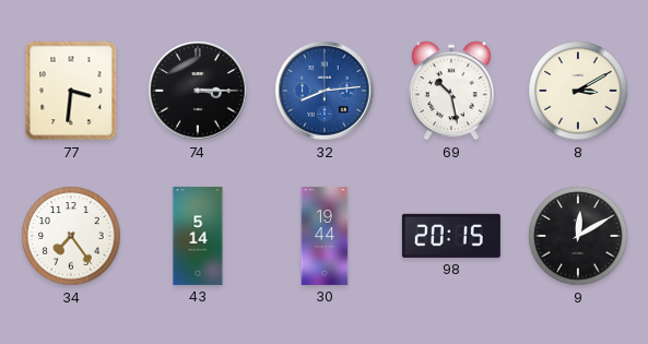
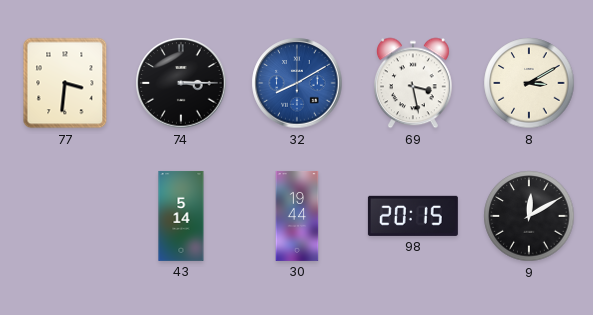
32: 8:14 -> 8:10 (297, 83)
69: 10:28 -> 3:28 (413, 83)
34: 7:24 -> none (71, 236)
